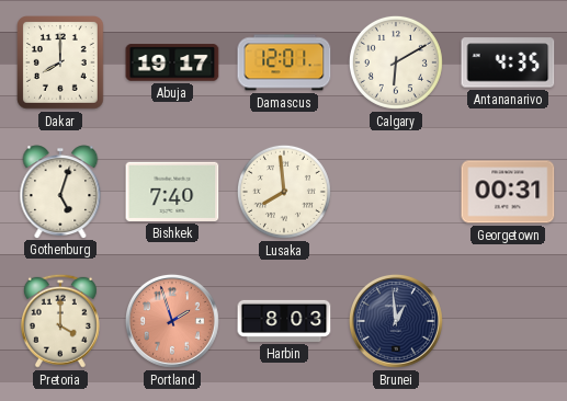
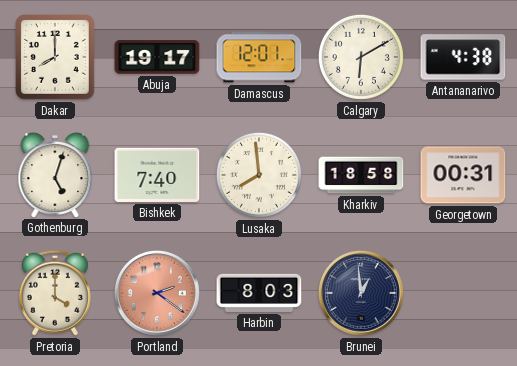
Antananarivo: 4:35 -> 4:38 (463, 57)
Kharkiv: none -> 18:58 (361, 175)
Portland: 1:57 -> 2:21 (157, 293)
